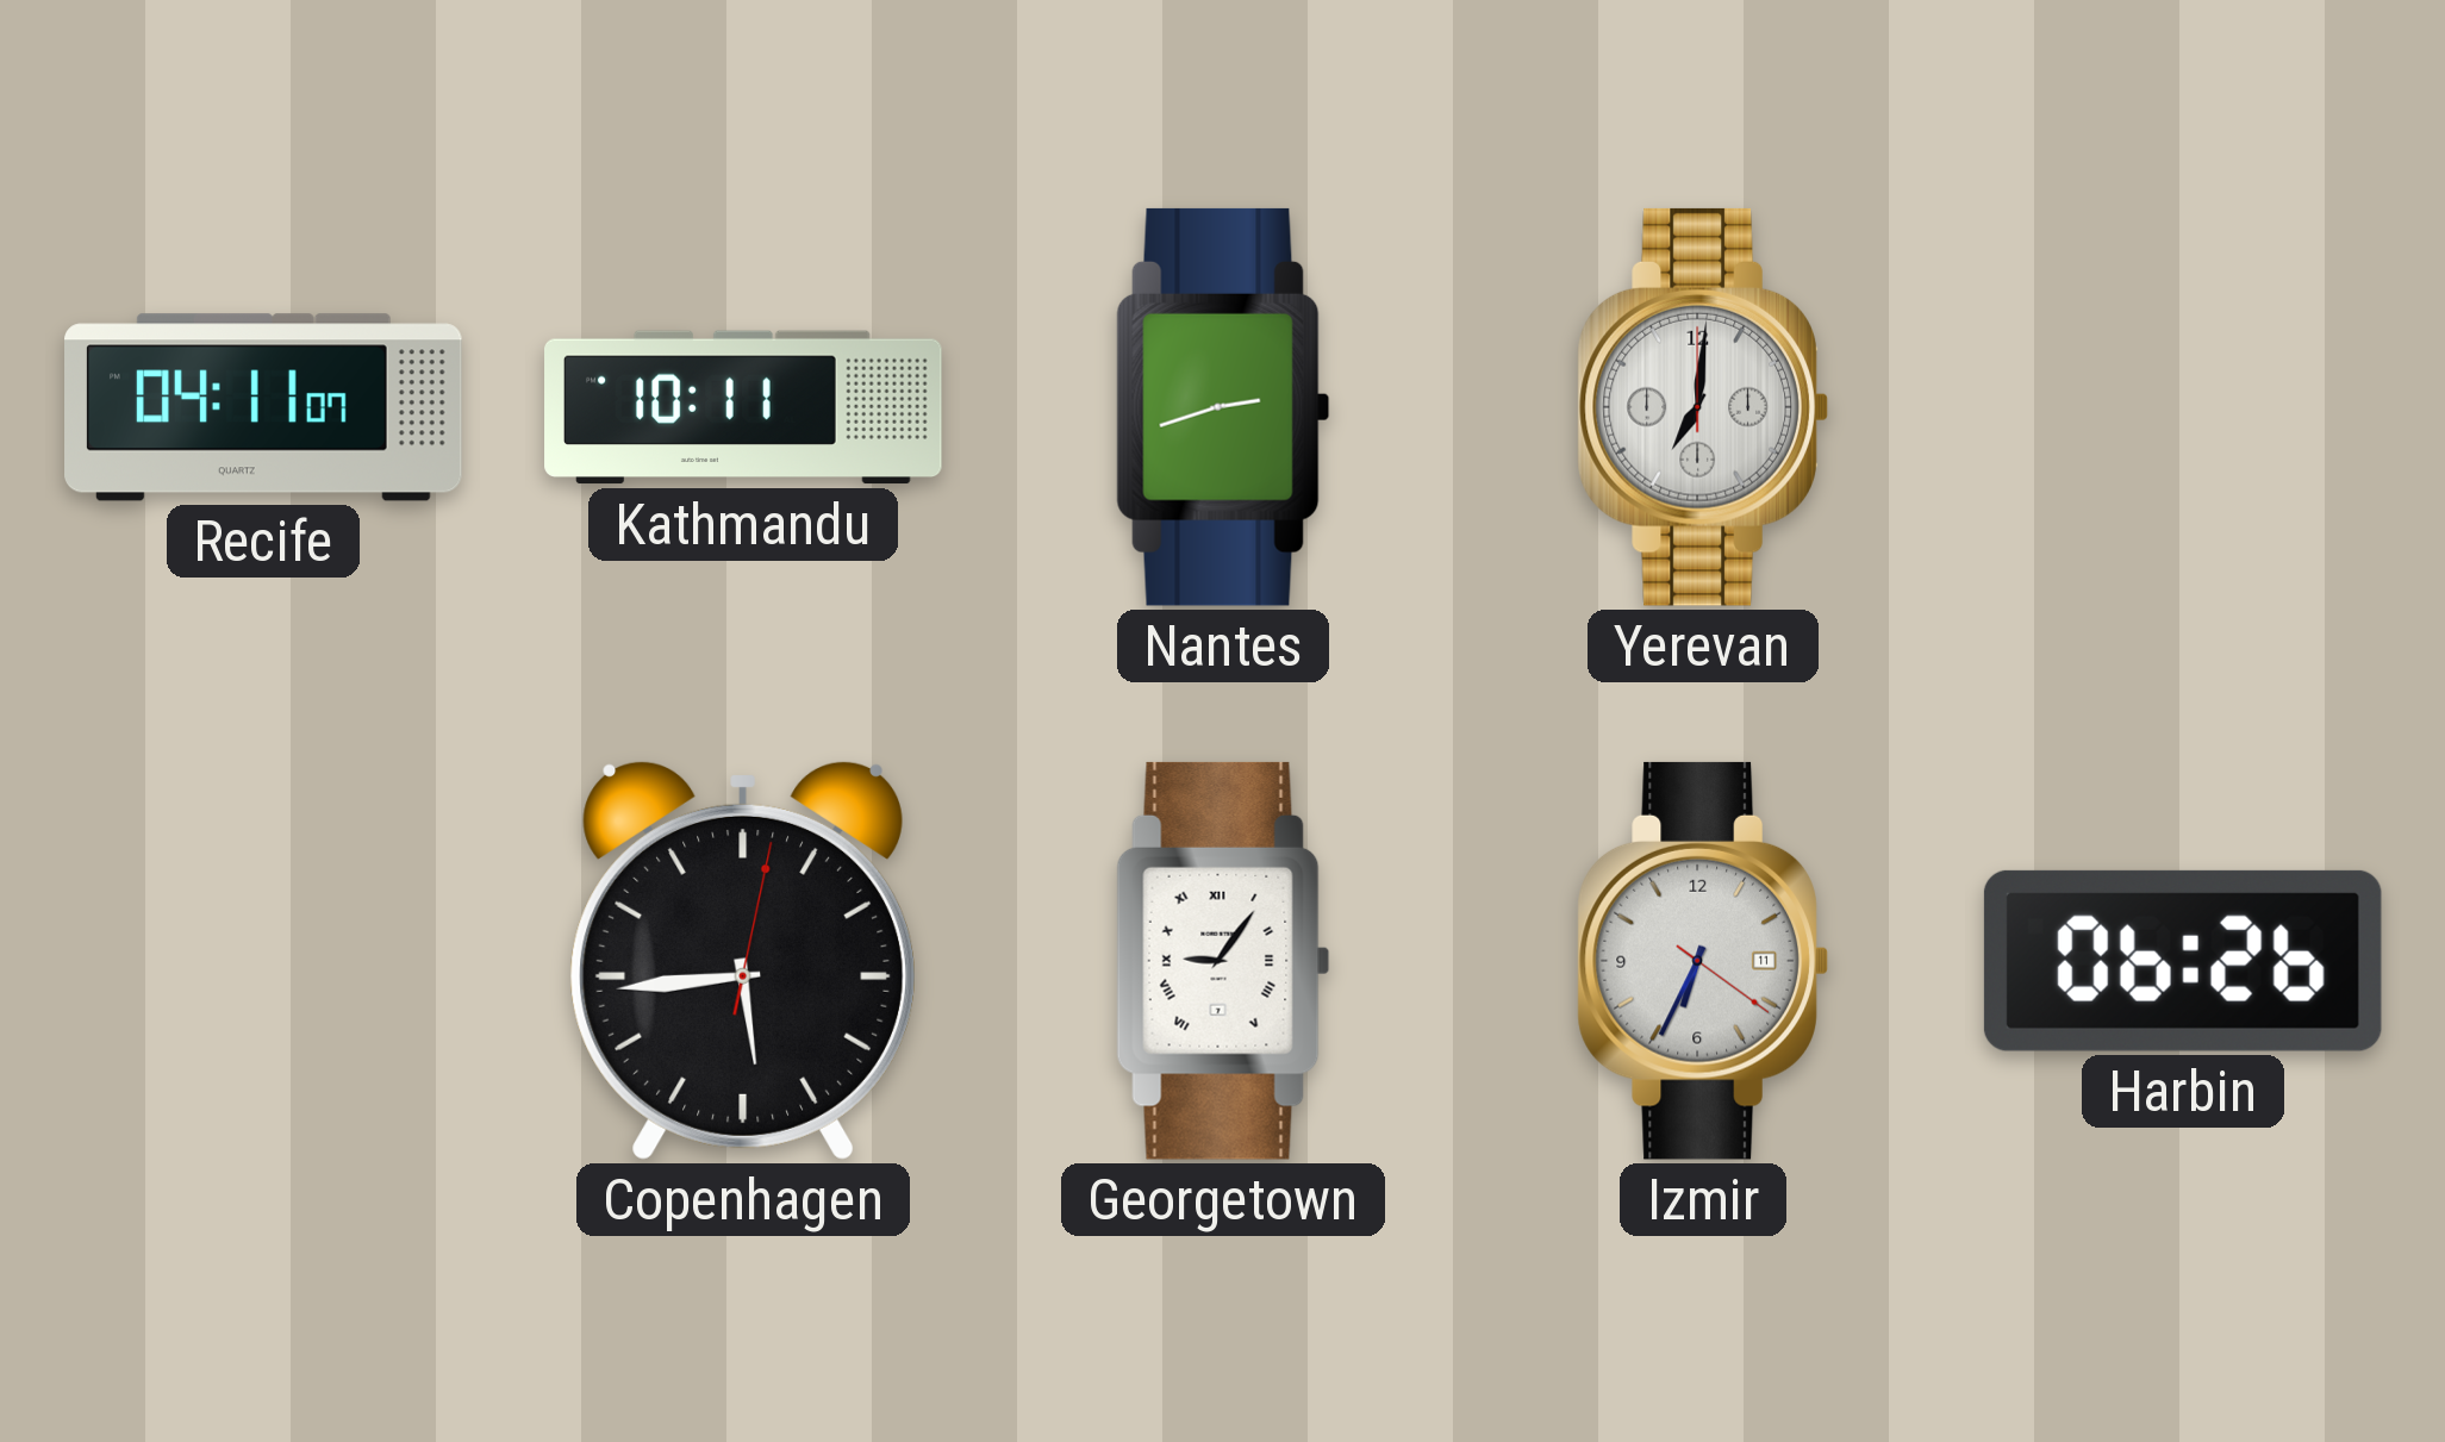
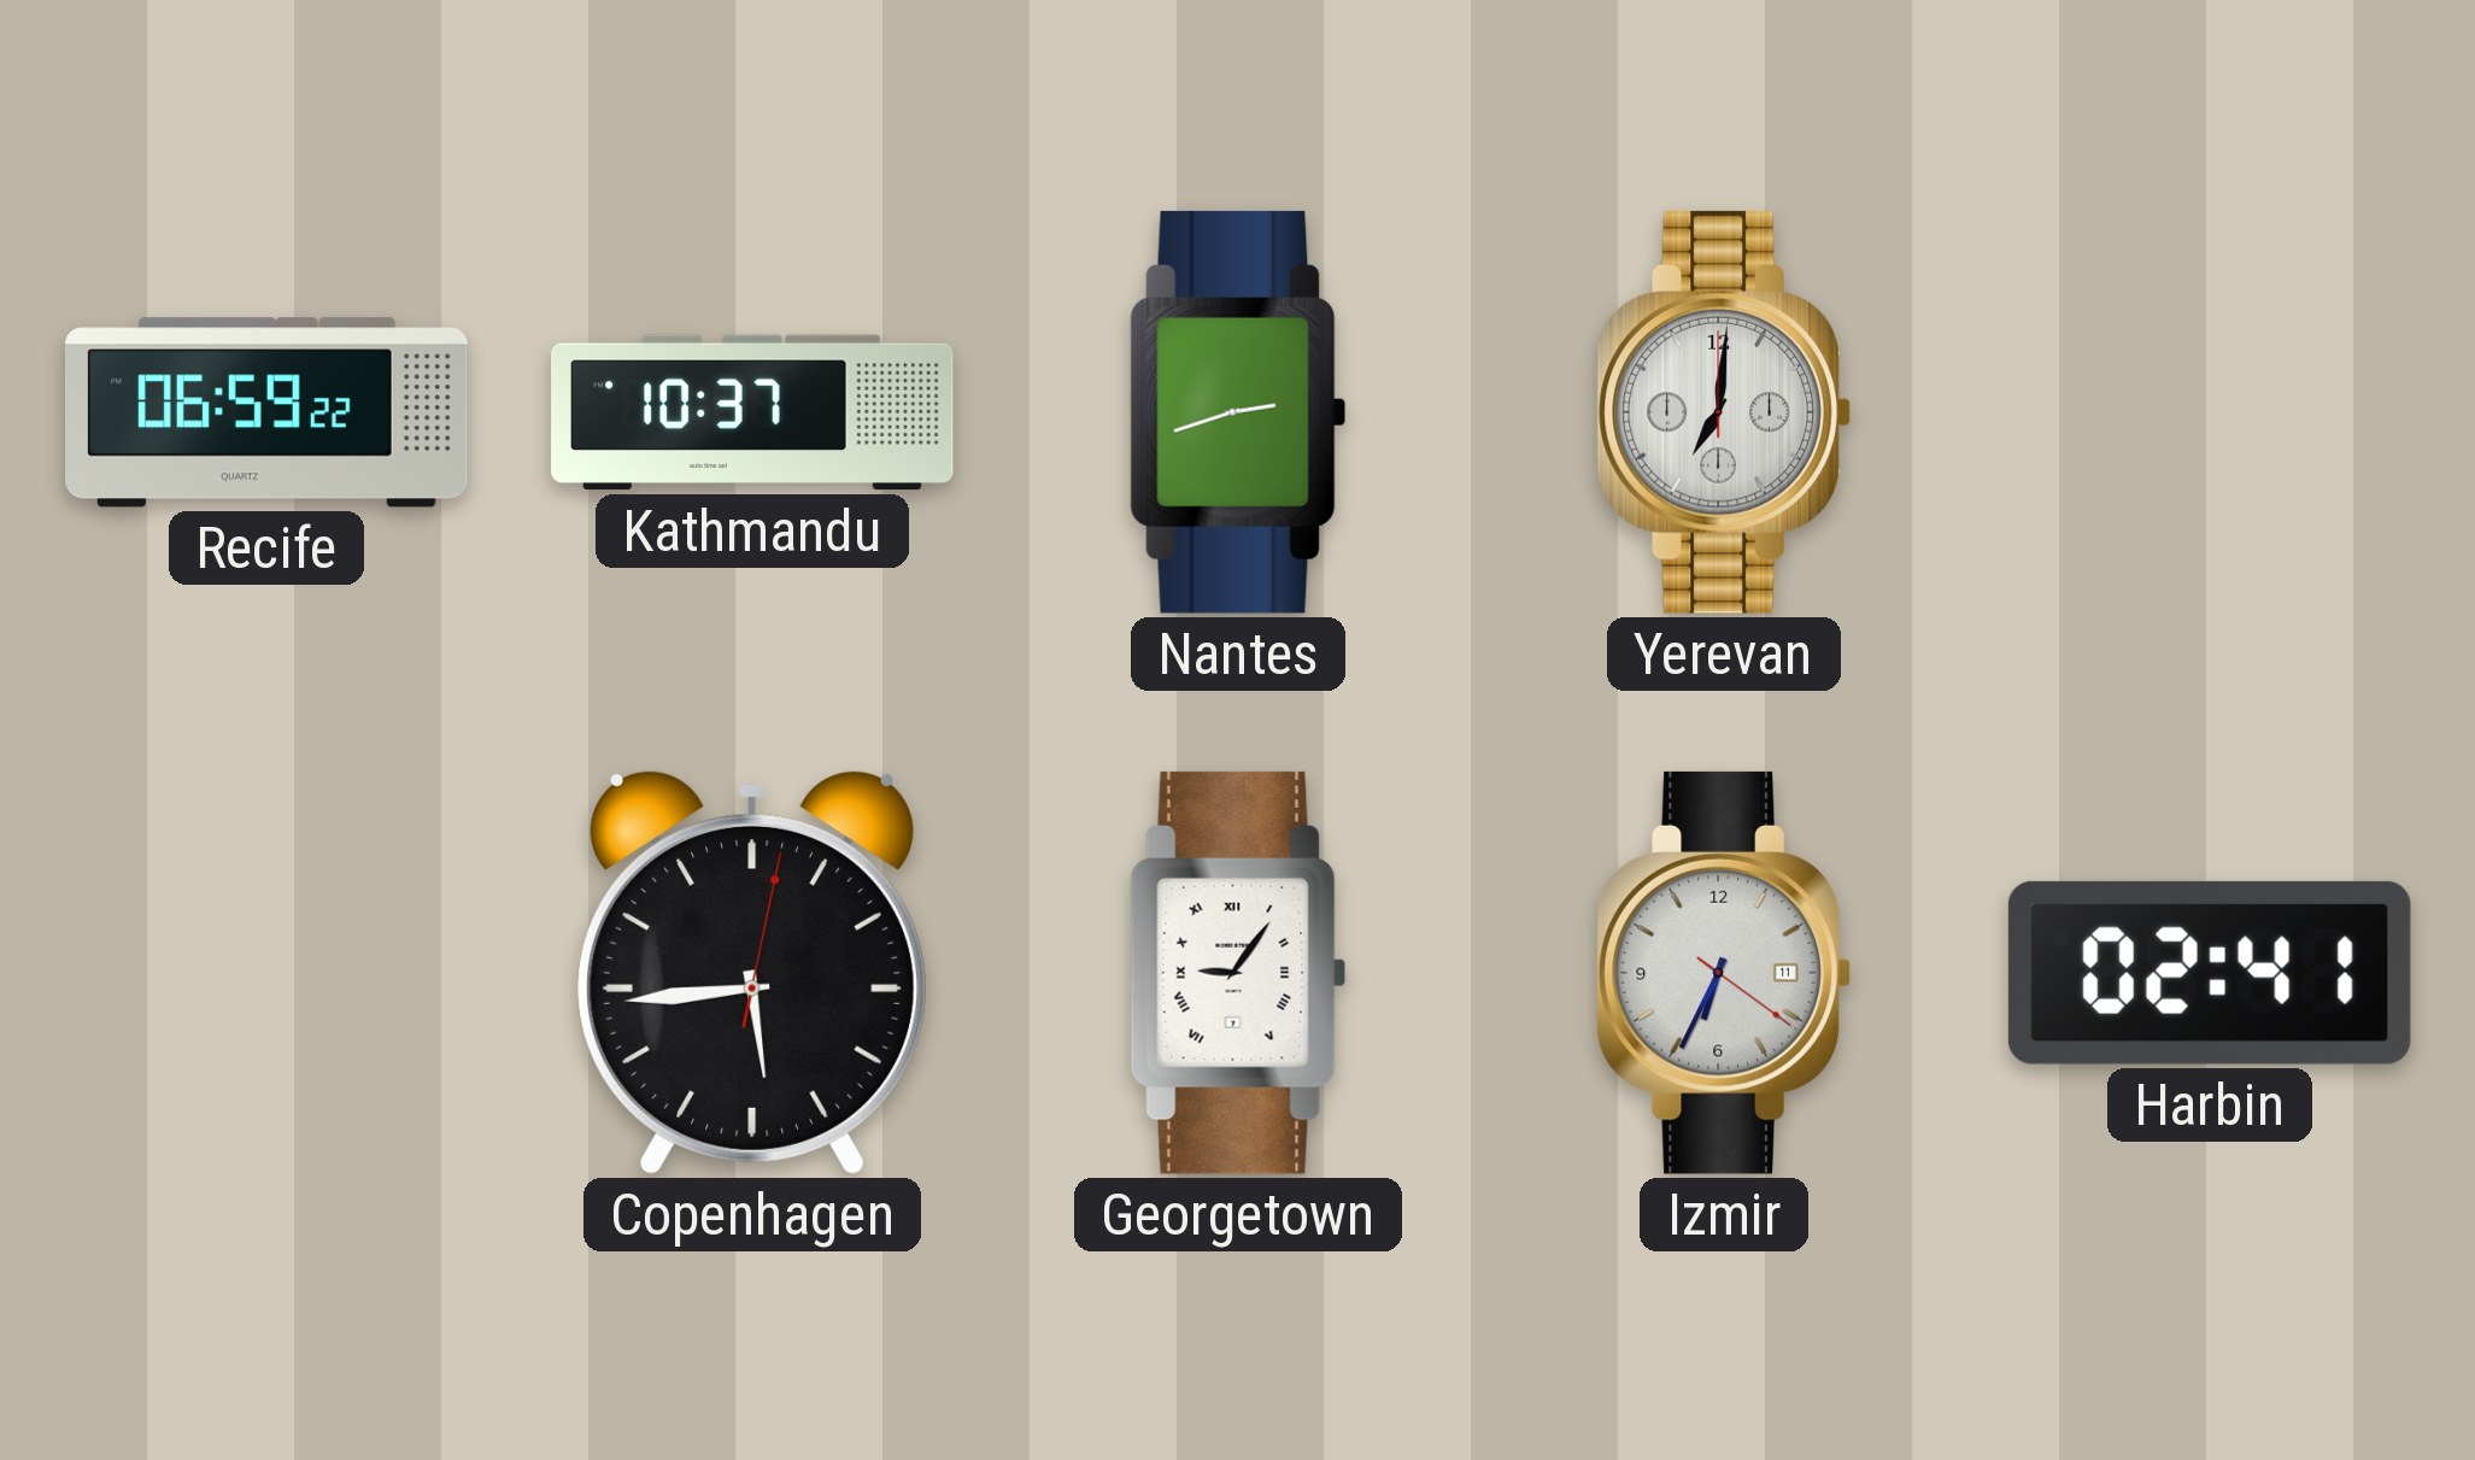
Recife: 04:11 -> 06:59 (266, 412)
Kathmandu: 10:11 -> 10:37 (752, 412)
Harbin: 06:26 -> 02:41 (2210, 973)
